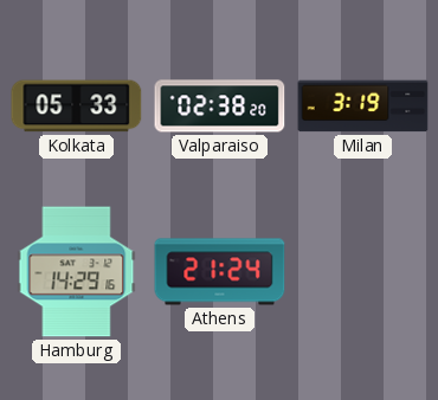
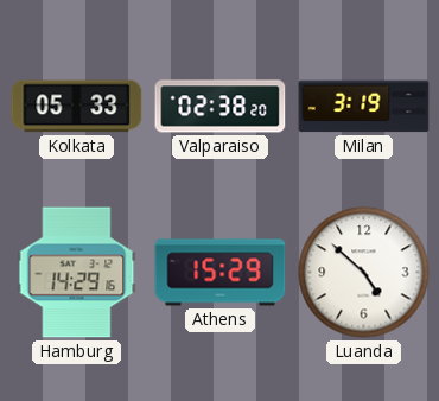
Athens: 21:24 -> 15:29 (221, 273)
Luanda: none -> 4:52 (364, 273)
